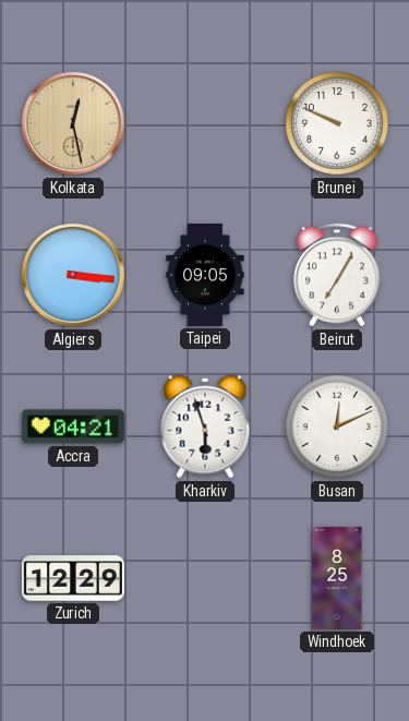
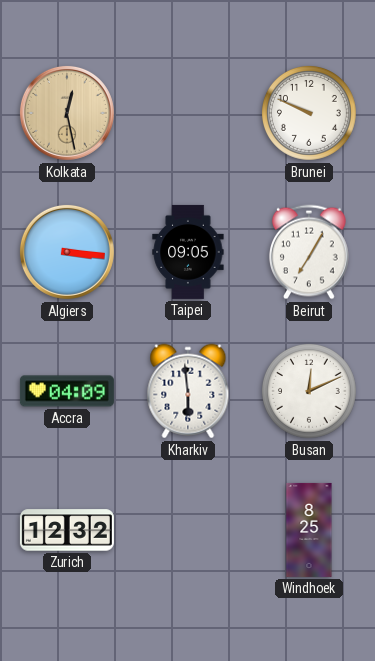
Accra: 04:21 -> 04:09 (67, 391)
Kharkiv: 5:57 -> 5:59 (188, 391)
Zurich: 12:29 -> 12:32 (67, 530)
